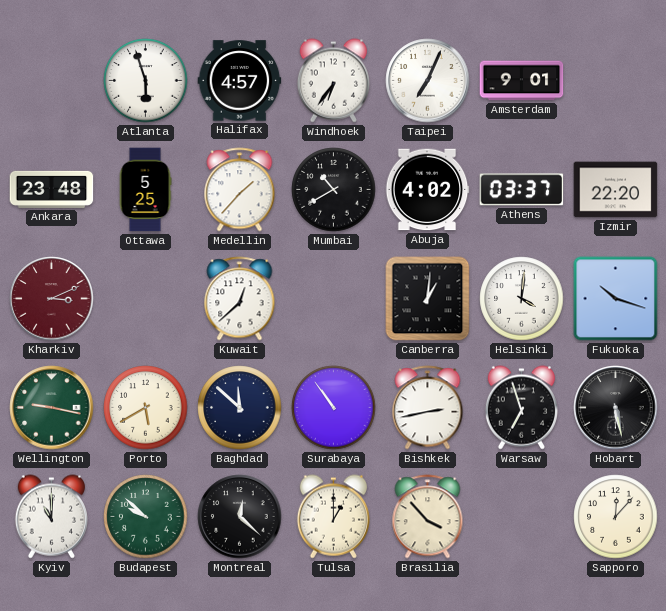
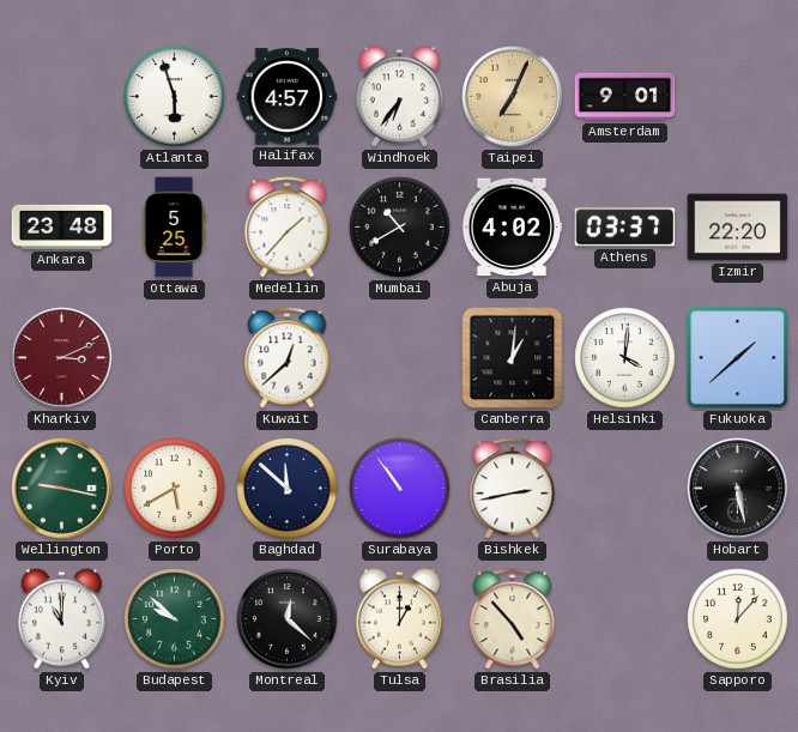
Taipei dial: white -> champagne (513, 97)
Fukuoka: 10:18 -> 1:38 (738, 358)
Warsaw: 6:57 -> none (521, 408)
Brasilia: 3:53 -> 4:53 (513, 619)
